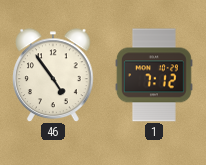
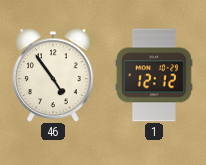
1: 7:12 -> 12:12 (154, 75)
